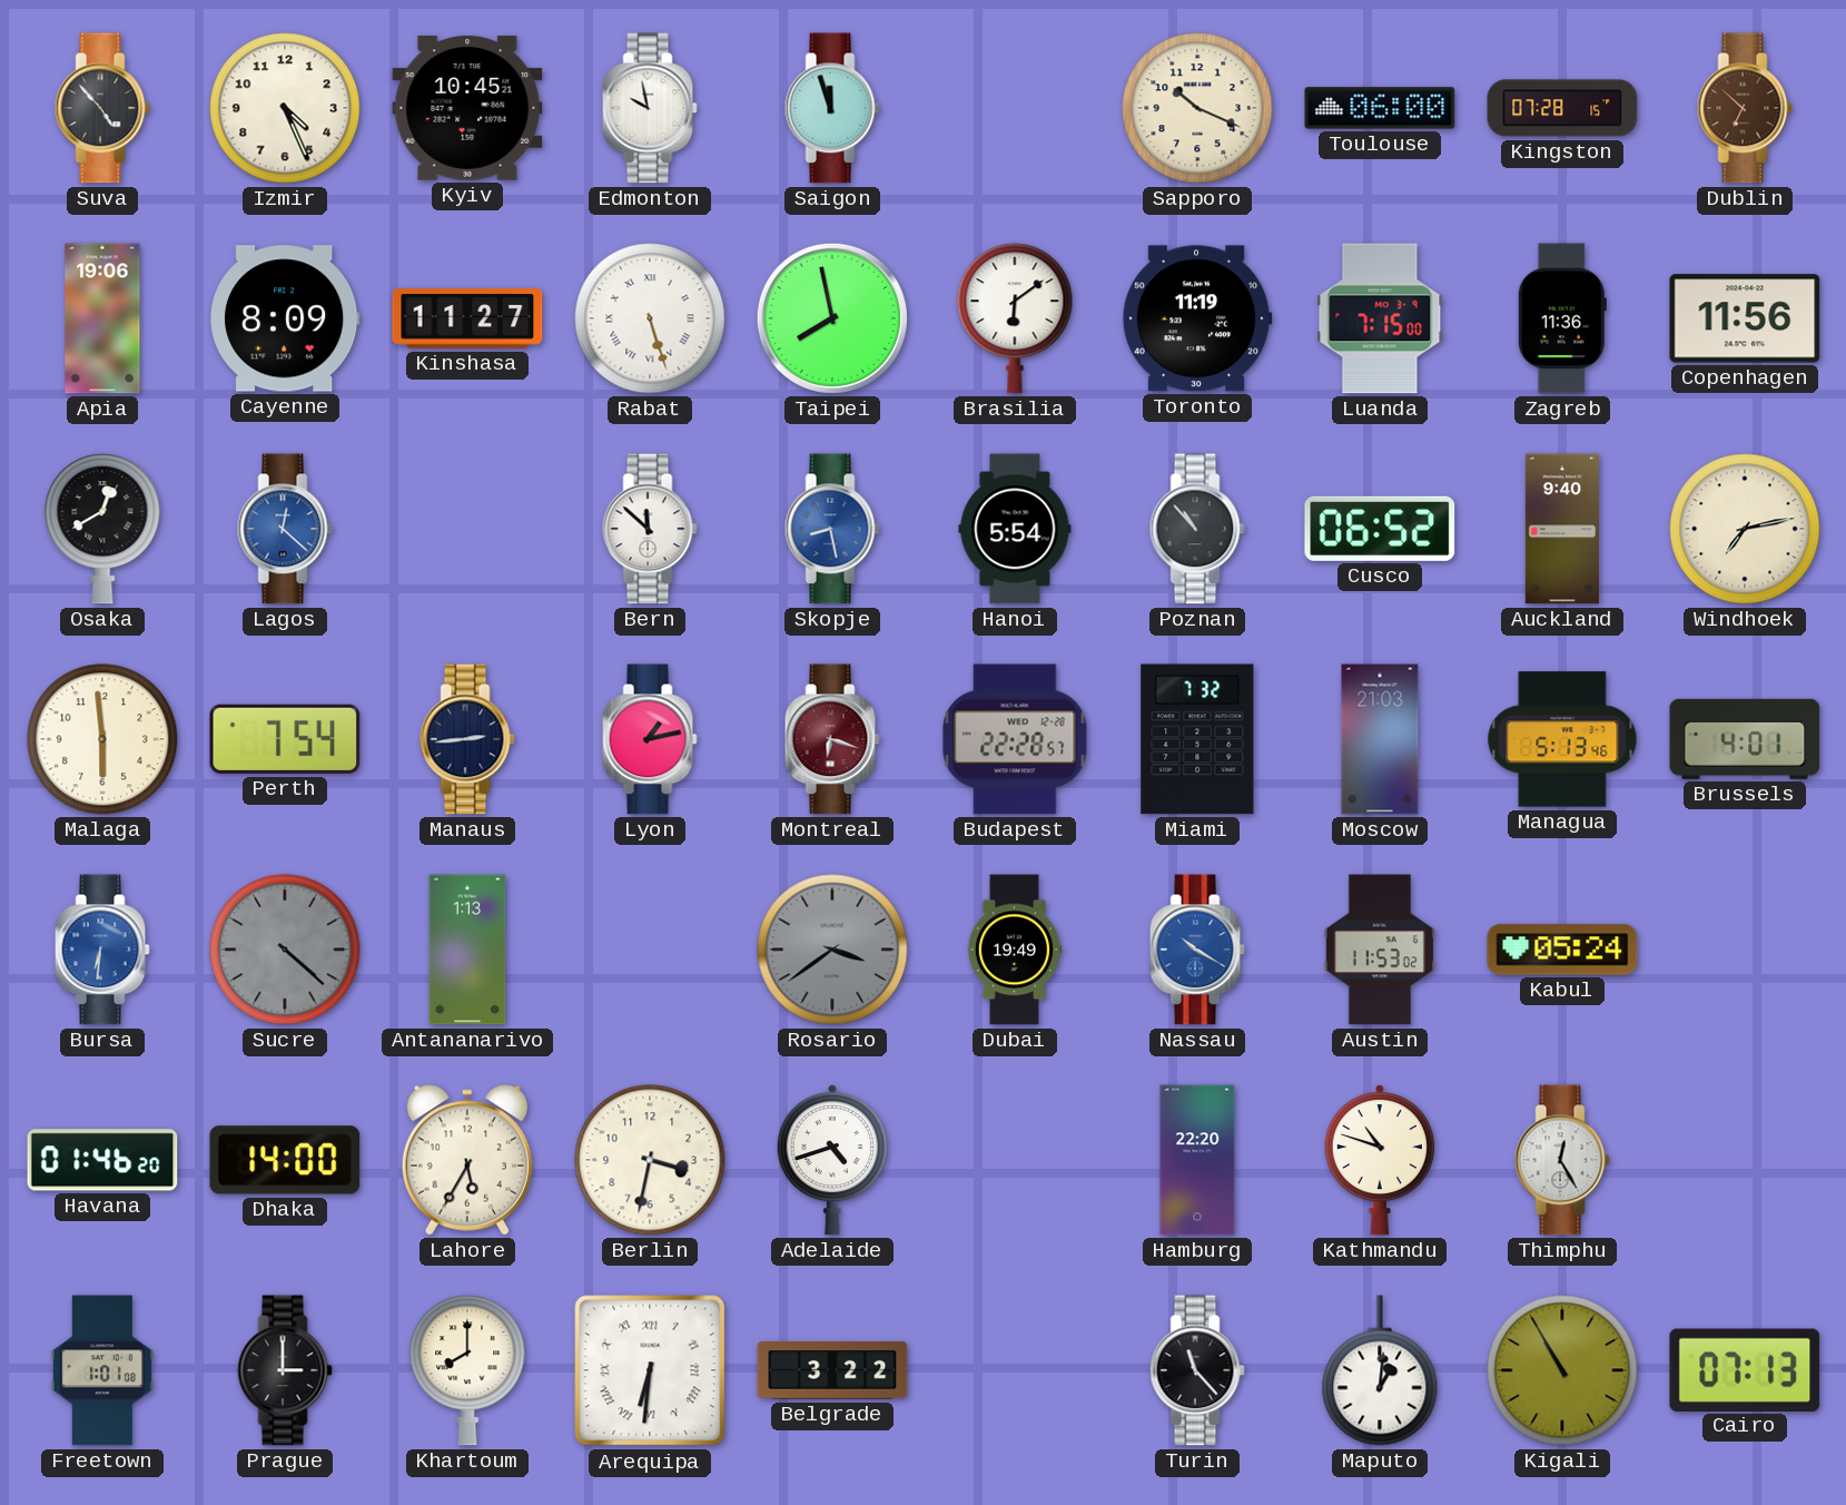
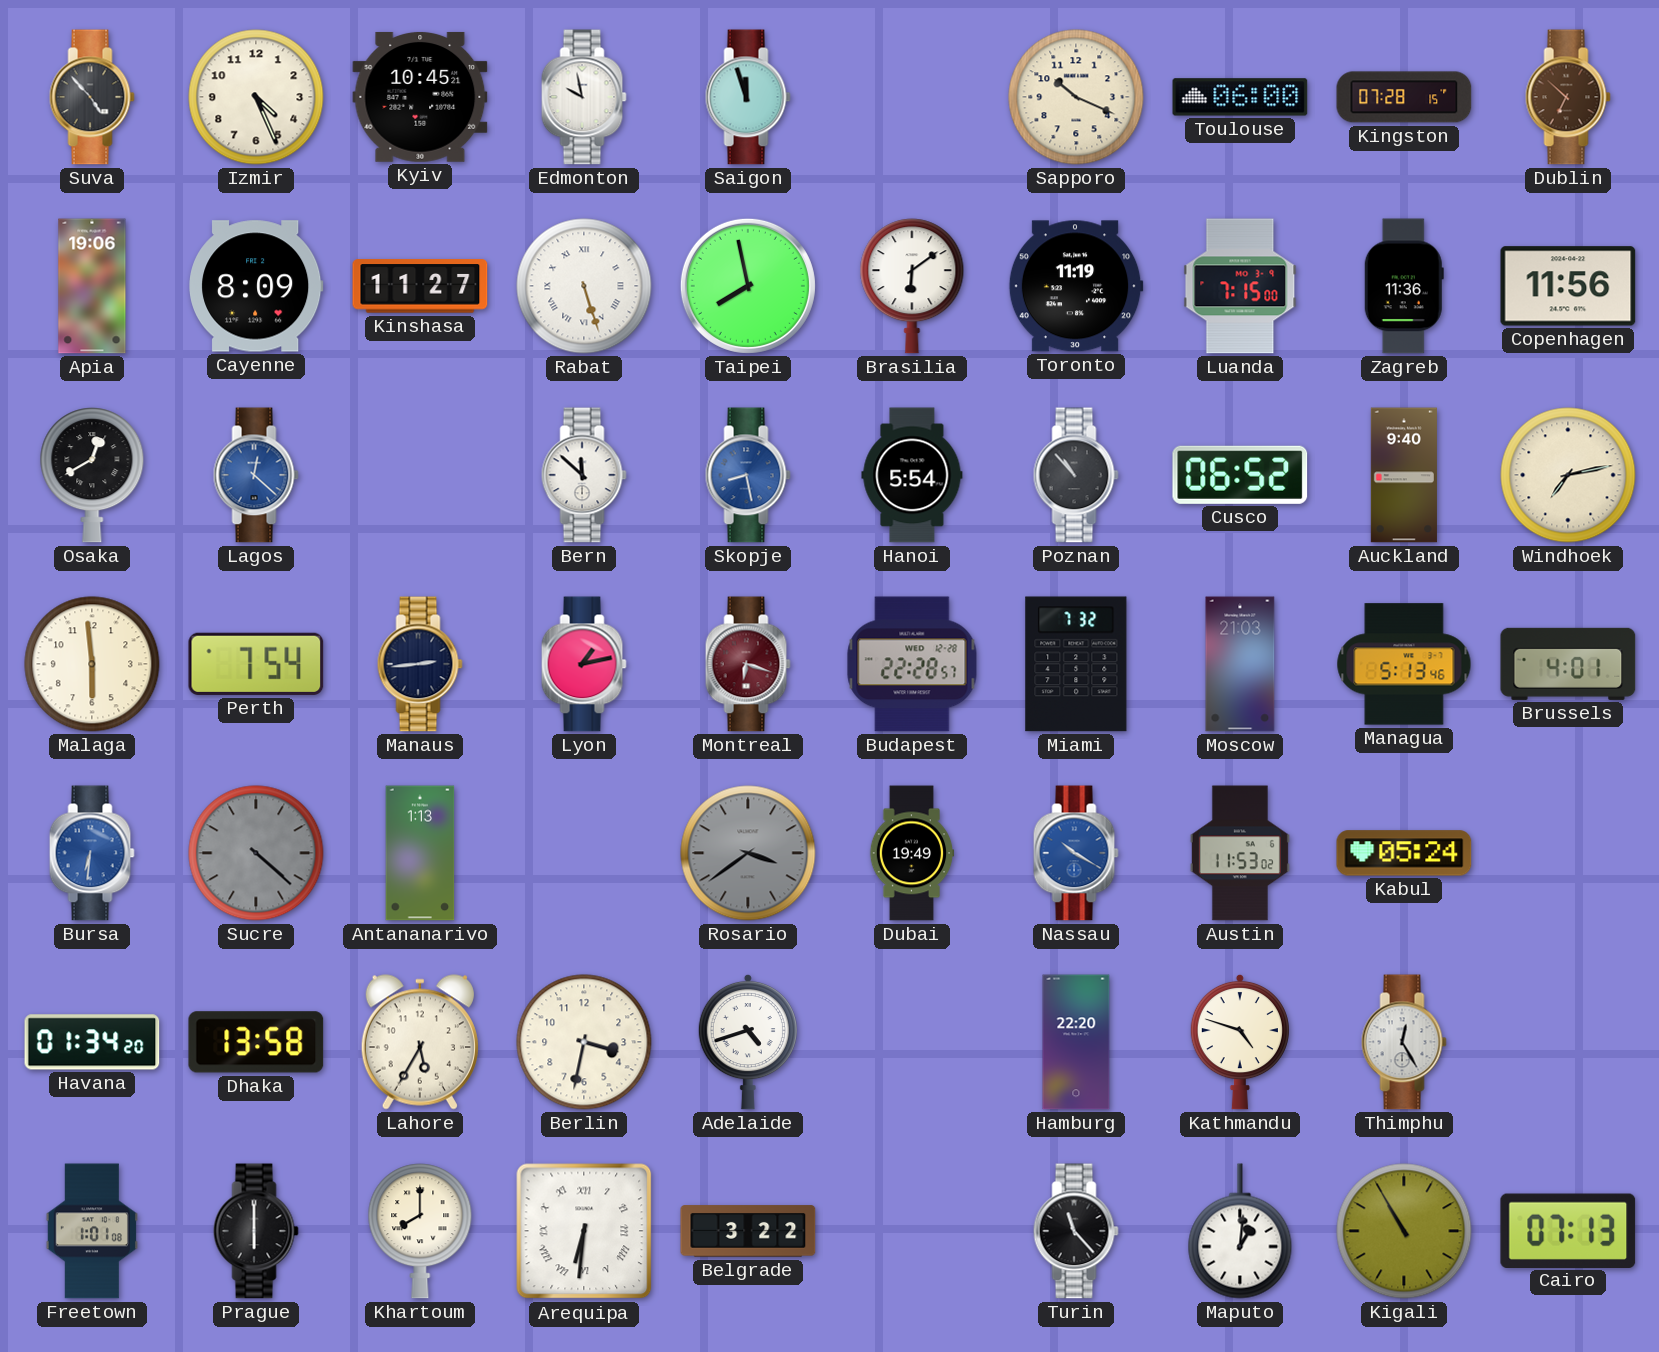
Havana: 01:46 -> 01:34 (92, 1042)
Dhaka: 14:00 -> 13:58 (256, 1042)
Kathmandu: 10:48 -> 4:48 (1240, 1042)
Prague: 3:00 -> 6:00 (256, 1231)
